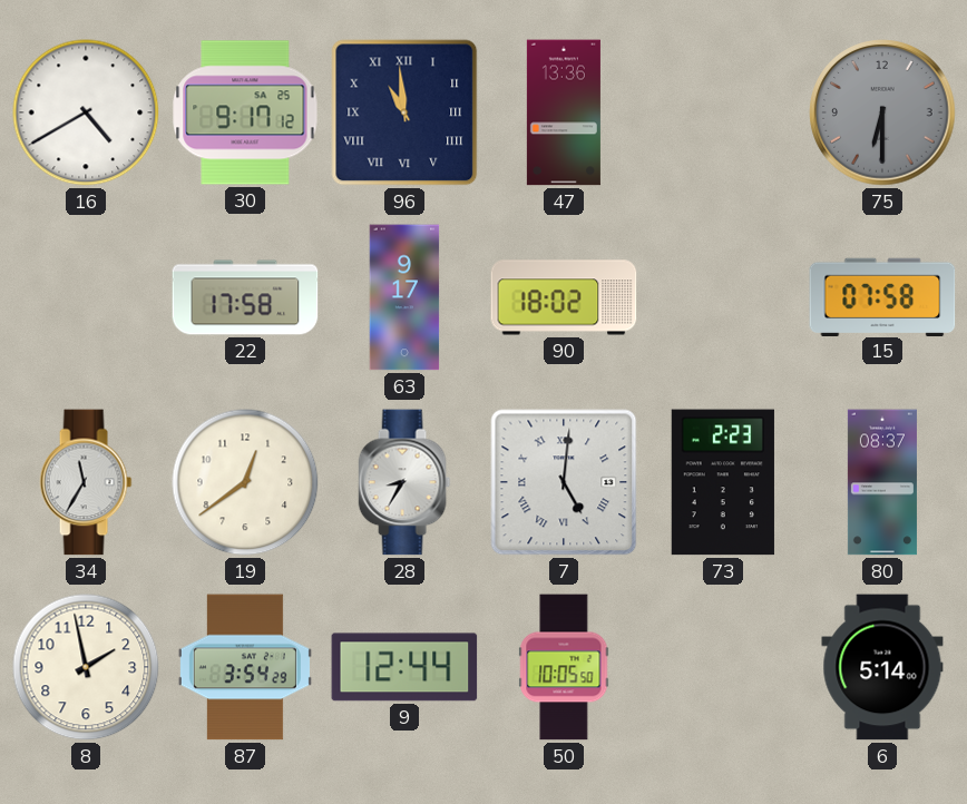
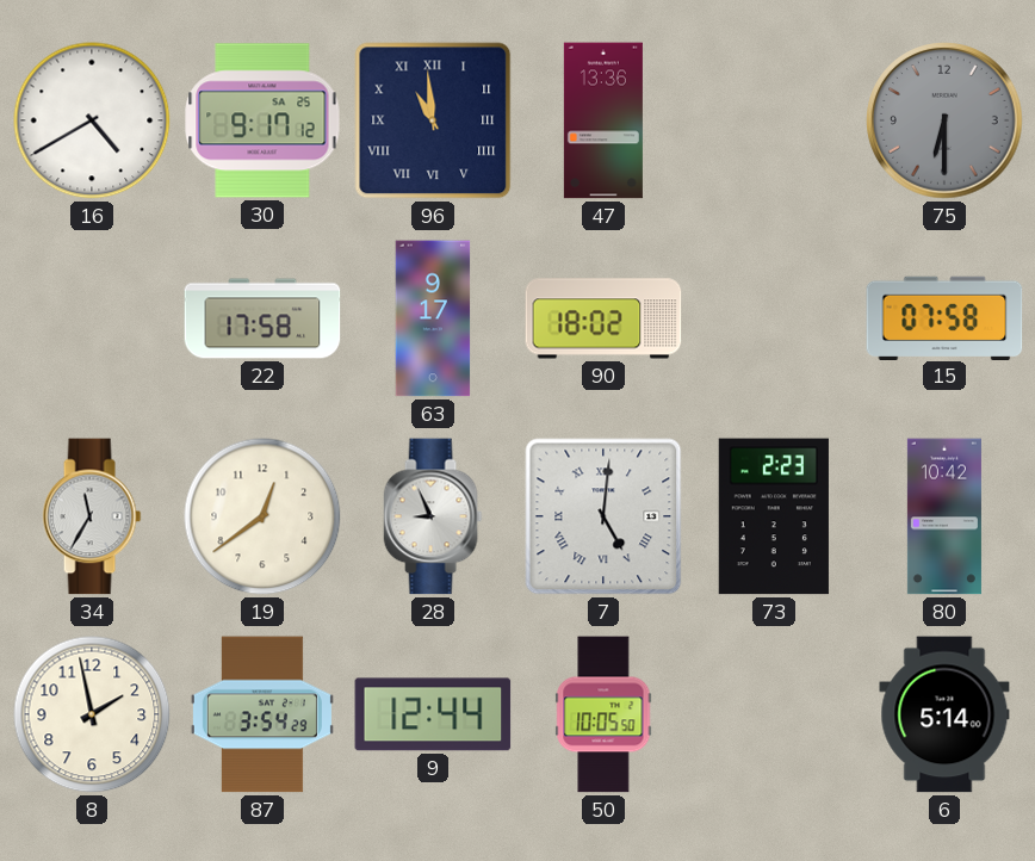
28: 8:35 -> 8:56 (433, 516)
80: 08:37 -> 10:42 (944, 516)
